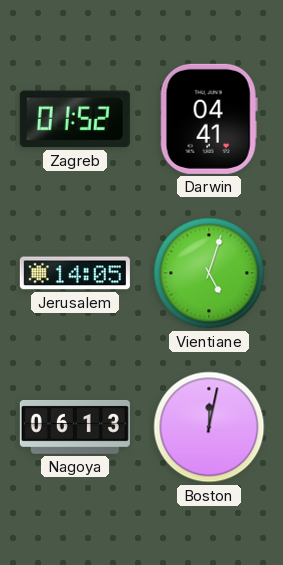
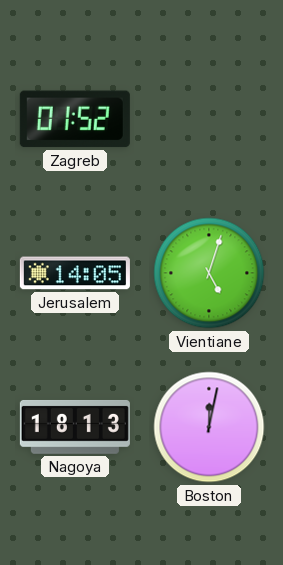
Darwin: 04:41 -> none (209, 119)
Nagoya: 06:13 -> 18:13 (75, 427)
